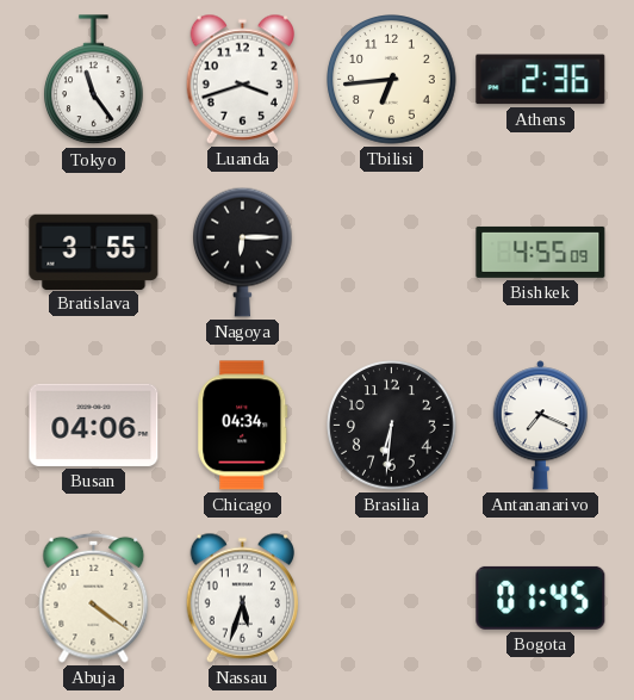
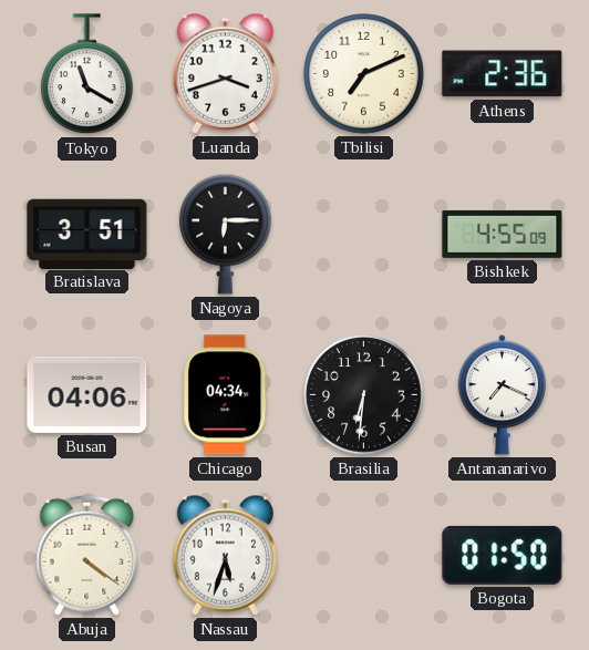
Tokyo: 11:24 -> 11:20 (87, 74)
Tbilisi: 6:44 -> 7:11 (364, 74)
Bratislava: 3:55 -> 3:51 (87, 234)
Bogota: 01:45 -> 01:50 (503, 555)
